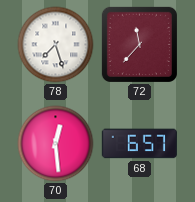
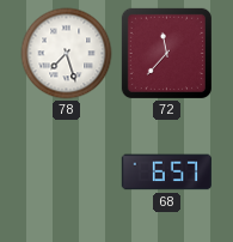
70: 12:29 -> none (56, 144)
